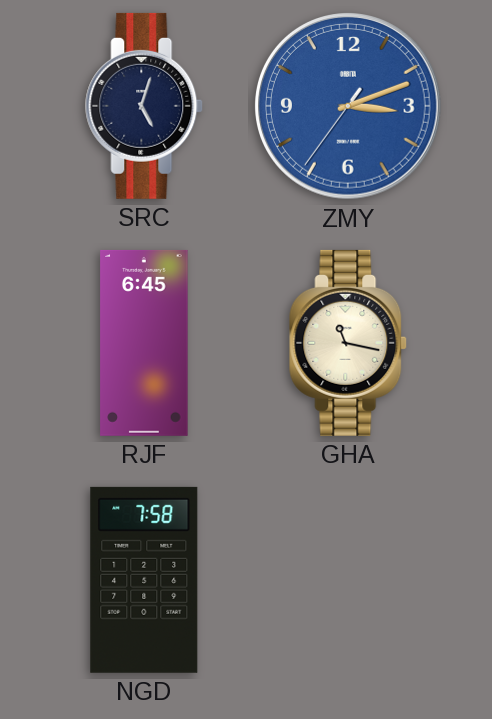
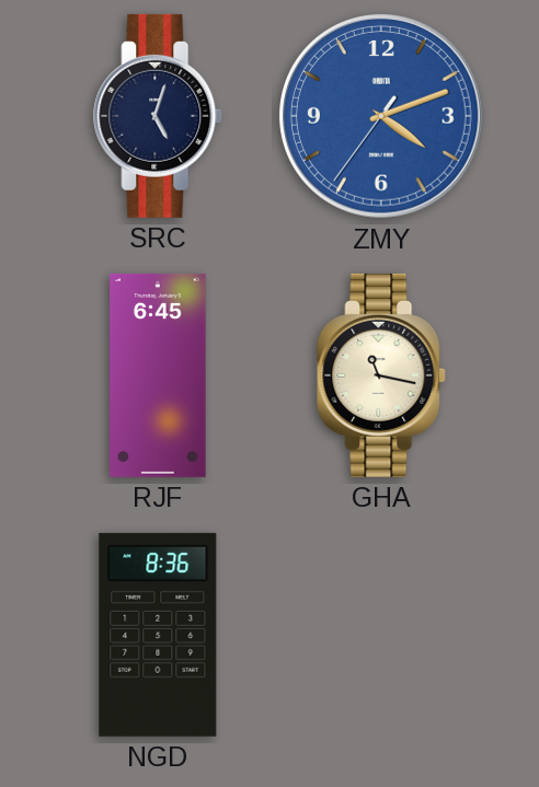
ZMY: 3:11 -> 4:11 (382, 117)
NGD: 7:58 -> 8:36 (158, 635)
